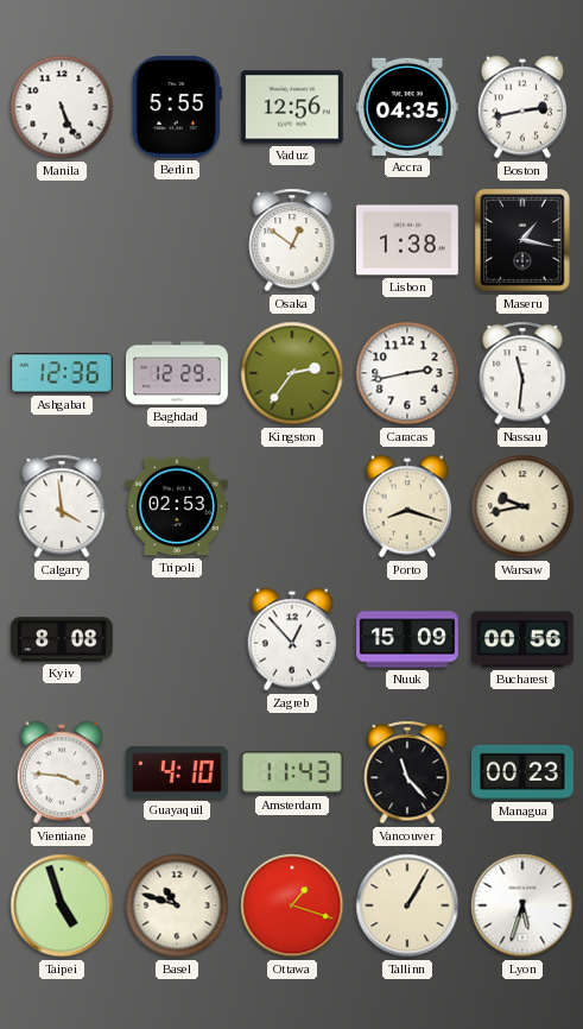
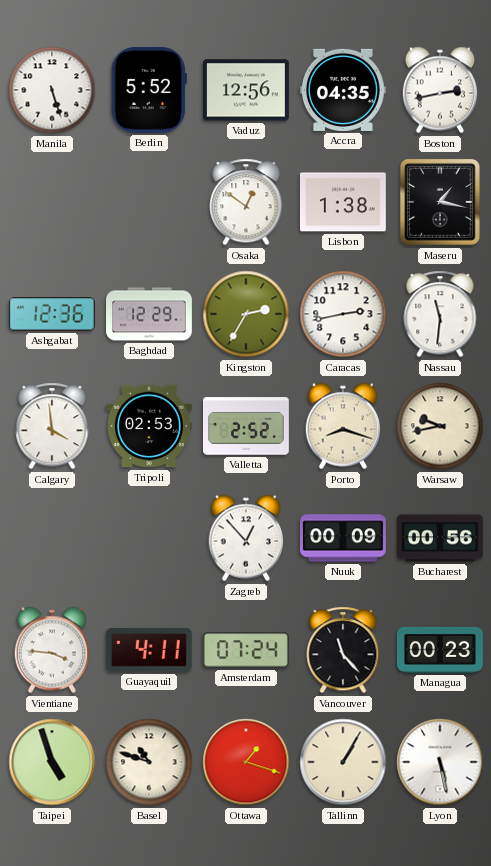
Manila: 5:26 -> 5:27 (52, 90)
Berlin: 5:55 -> 5:52 (149, 90)
Kingston: 2:36 -> 2:35 (246, 314)
Valletta: none -> 2:52 (247, 426)
Kyiv: 8:08 -> none (62, 639)
Nuuk: 15:09 -> 00:09 (344, 538)
Guayaquil: 4:10 -> 4:11 (149, 650)
Amsterdam: 11:43 -> 07:24 (246, 650)
Lyon: 5:33 -> 5:28 (440, 762)
